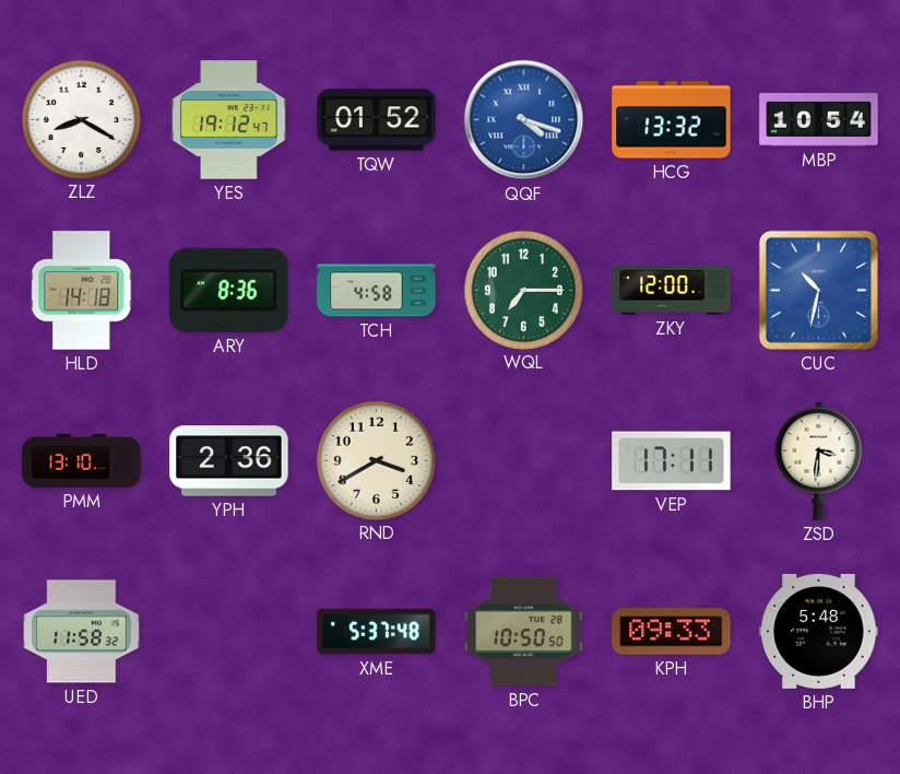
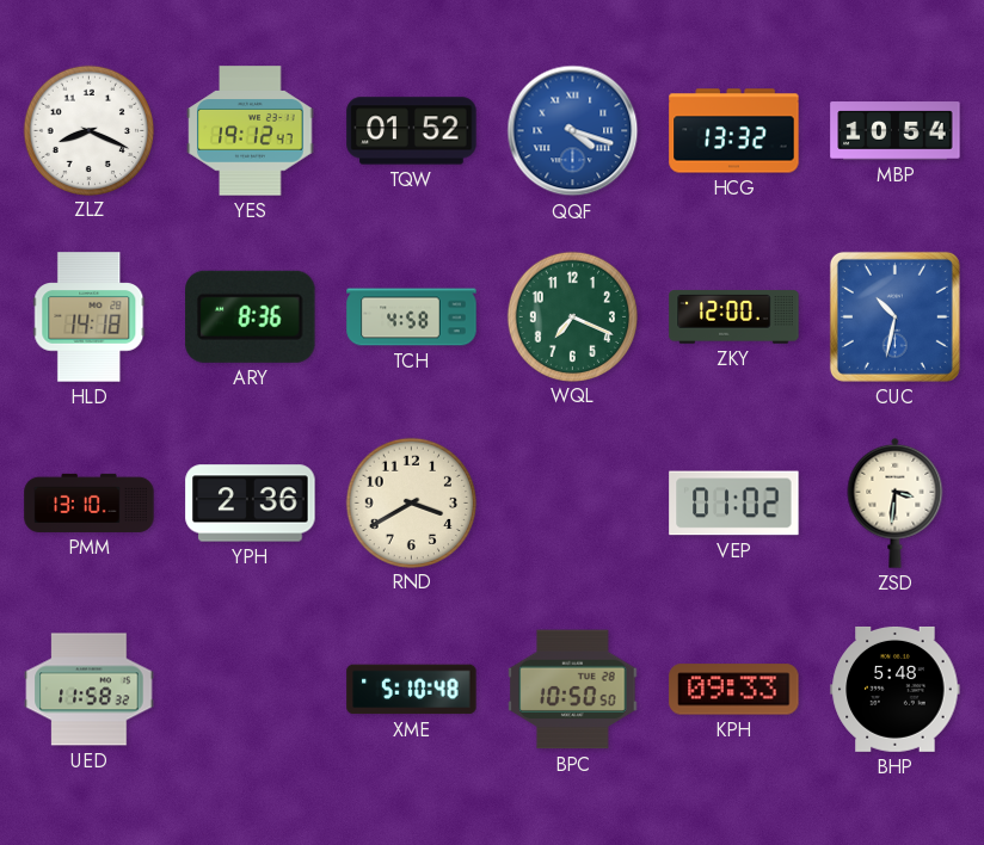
ZLZ: 8:20 -> 8:19 (88, 130)
WQL: 7:15 -> 7:19 (572, 316)
VEP: 17:11 -> 01:02 (734, 504)
XME: 5:37 -> 5:10 (412, 690)
